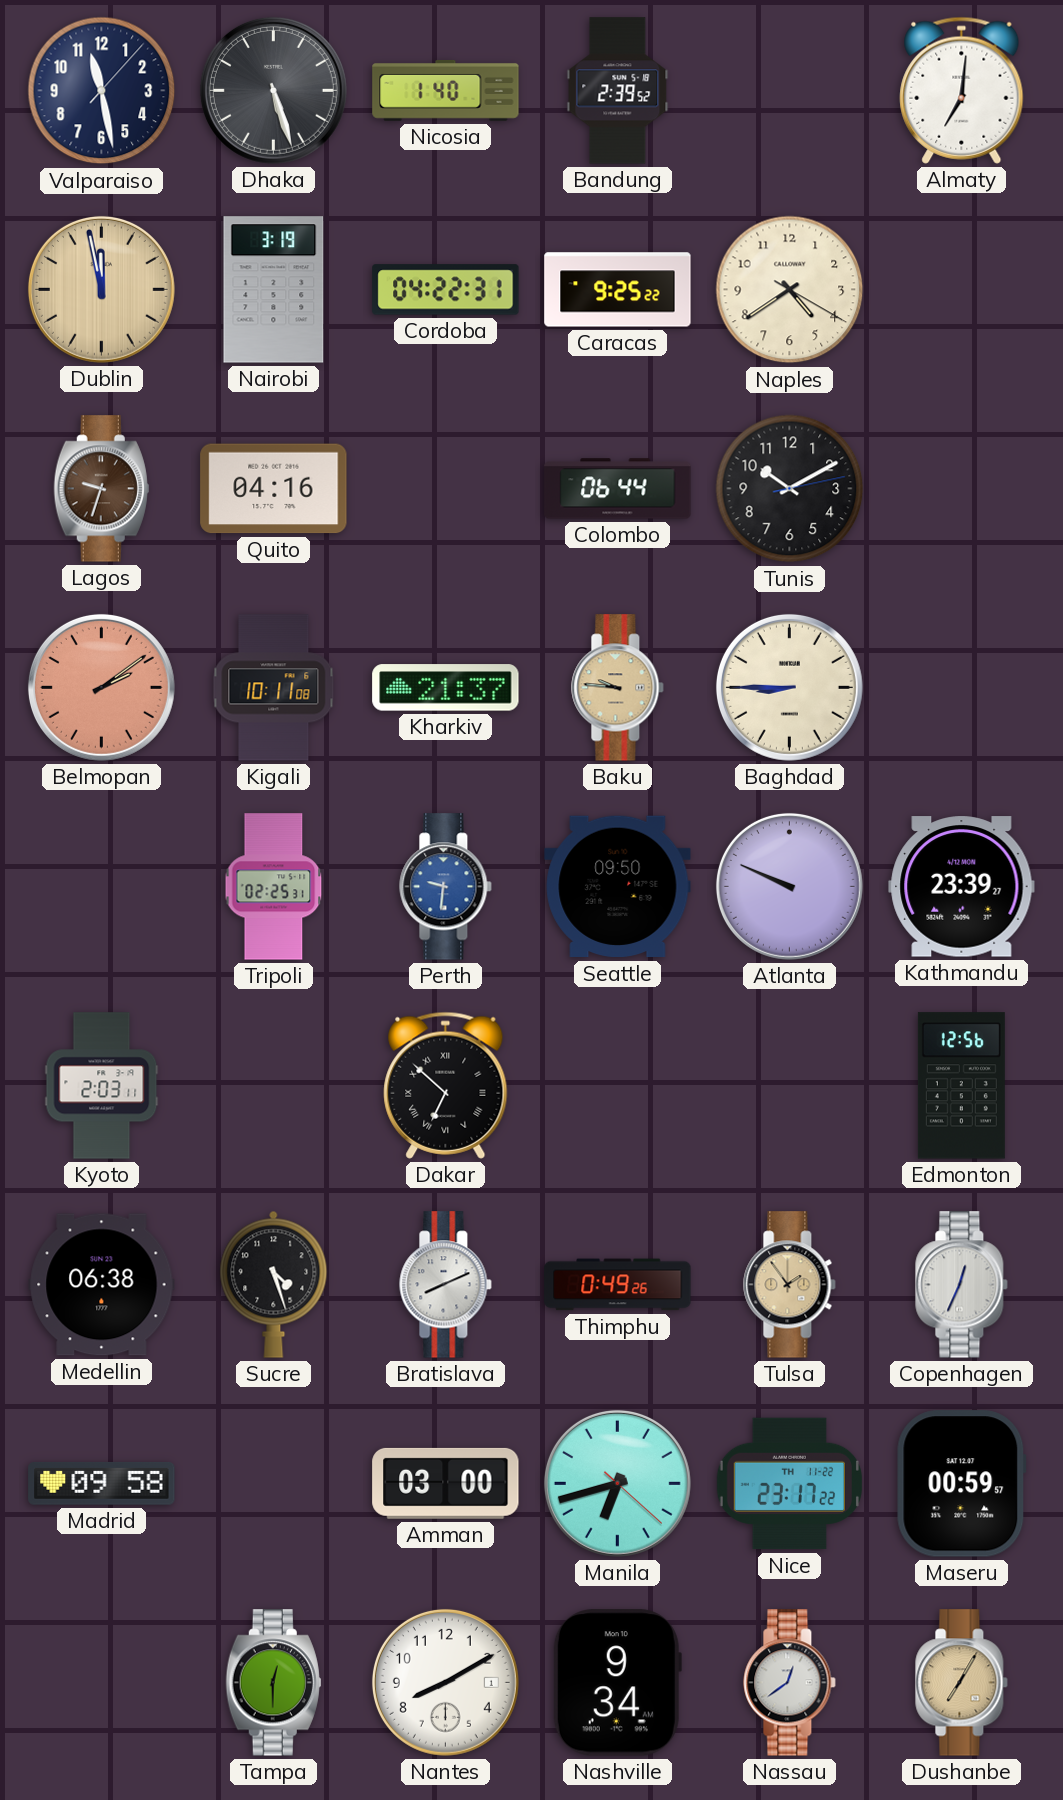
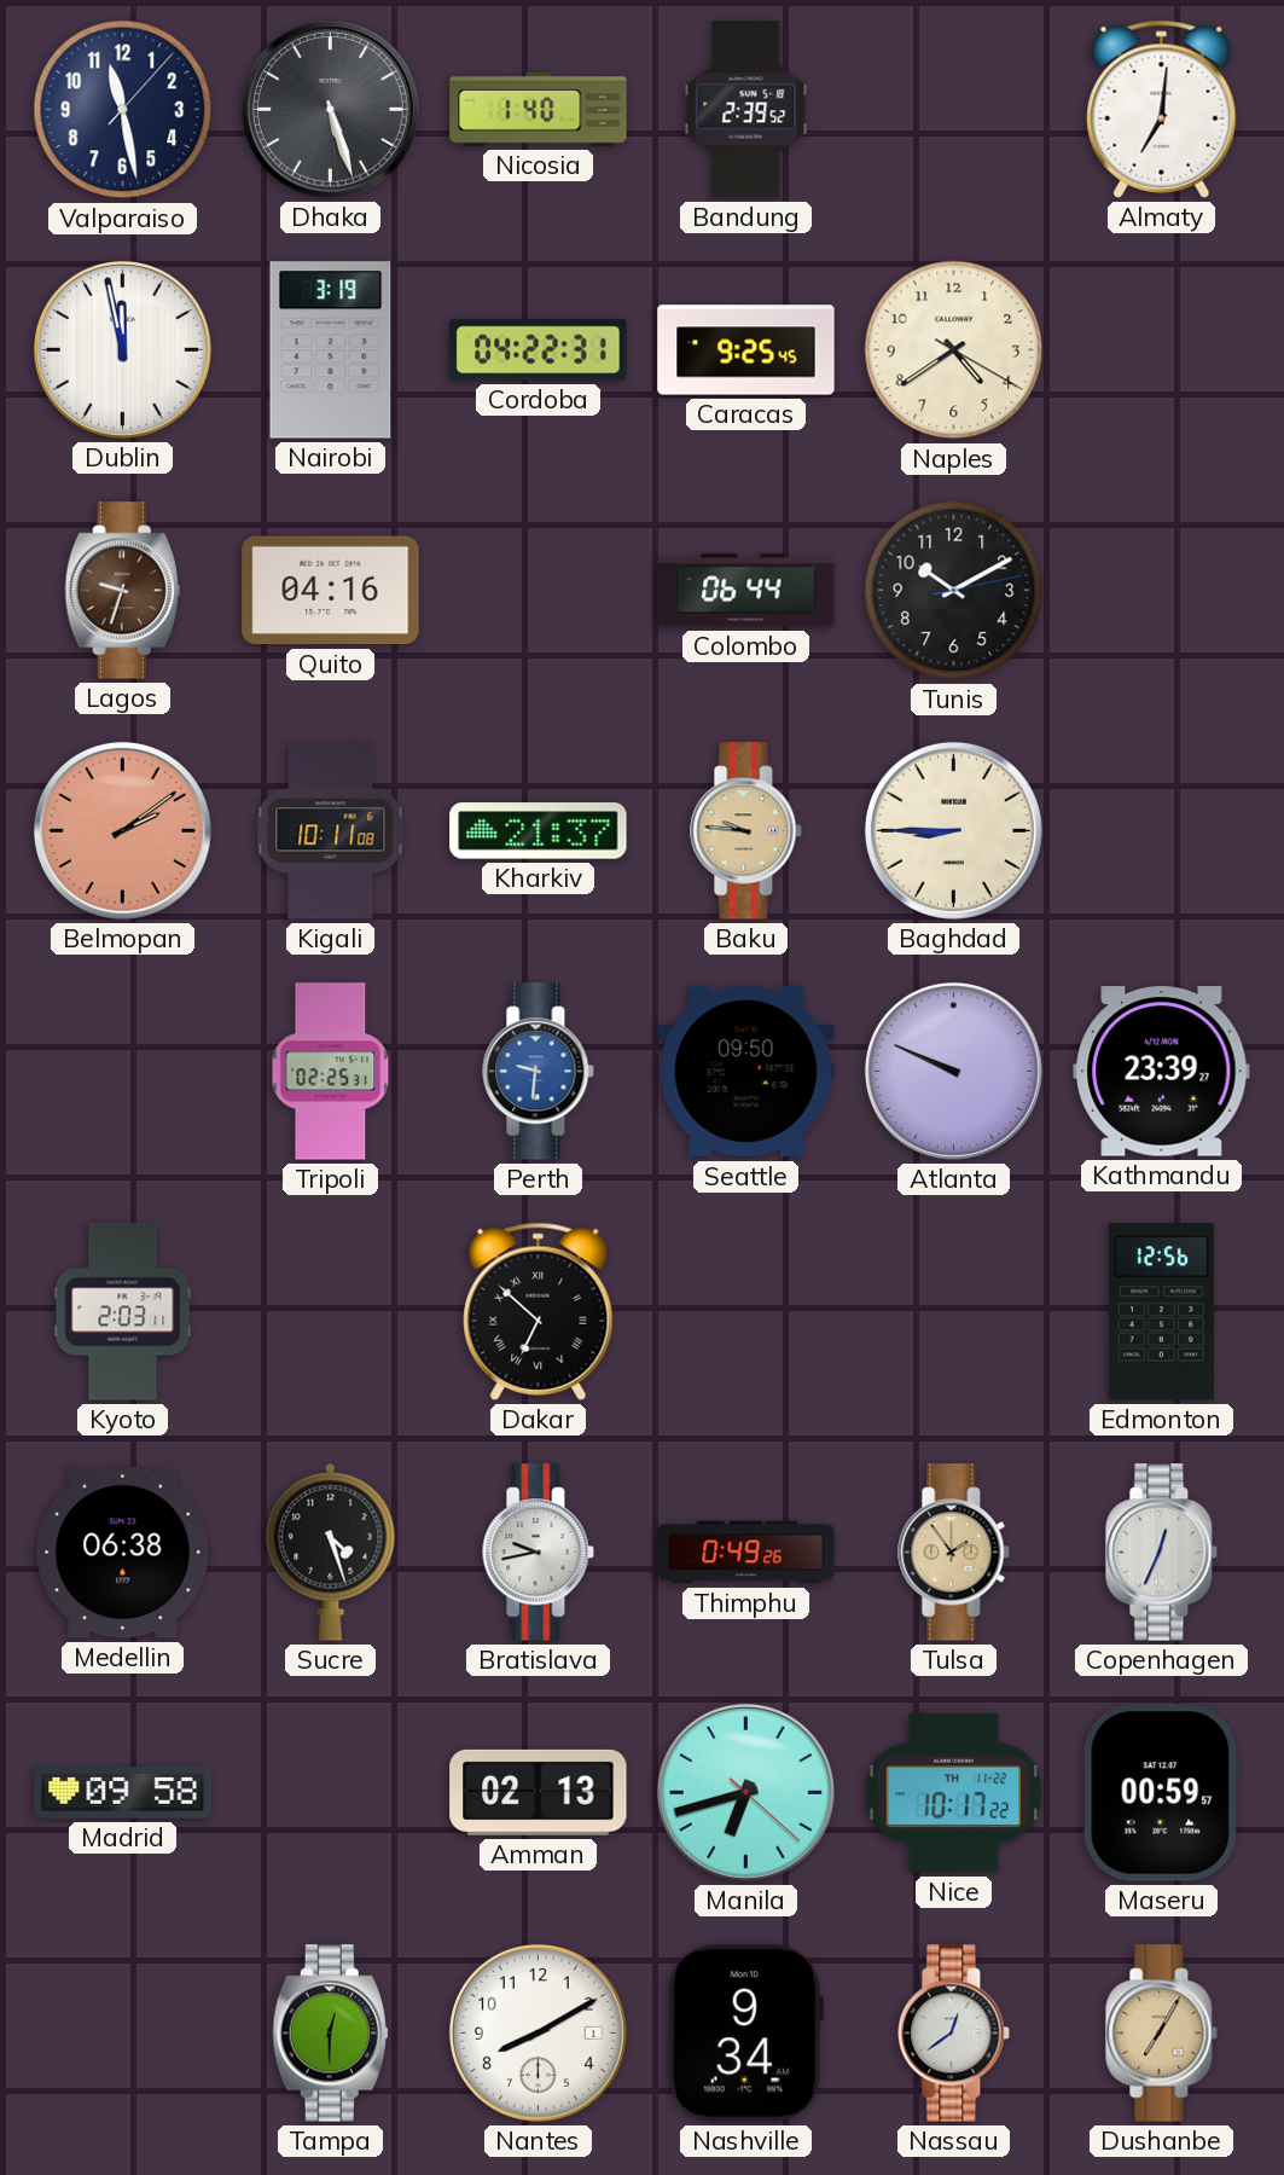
Dublin dial: champagne -> white (122, 349)
Caracas: 9:25:22 -> 9:25:45 (746, 350)
Bratislava: 8:11 -> 9:43 (539, 1553)
Amman: 03:00 -> 02:13 (539, 1792)
Nice: 23:17 -> 10:17 (953, 1793)
